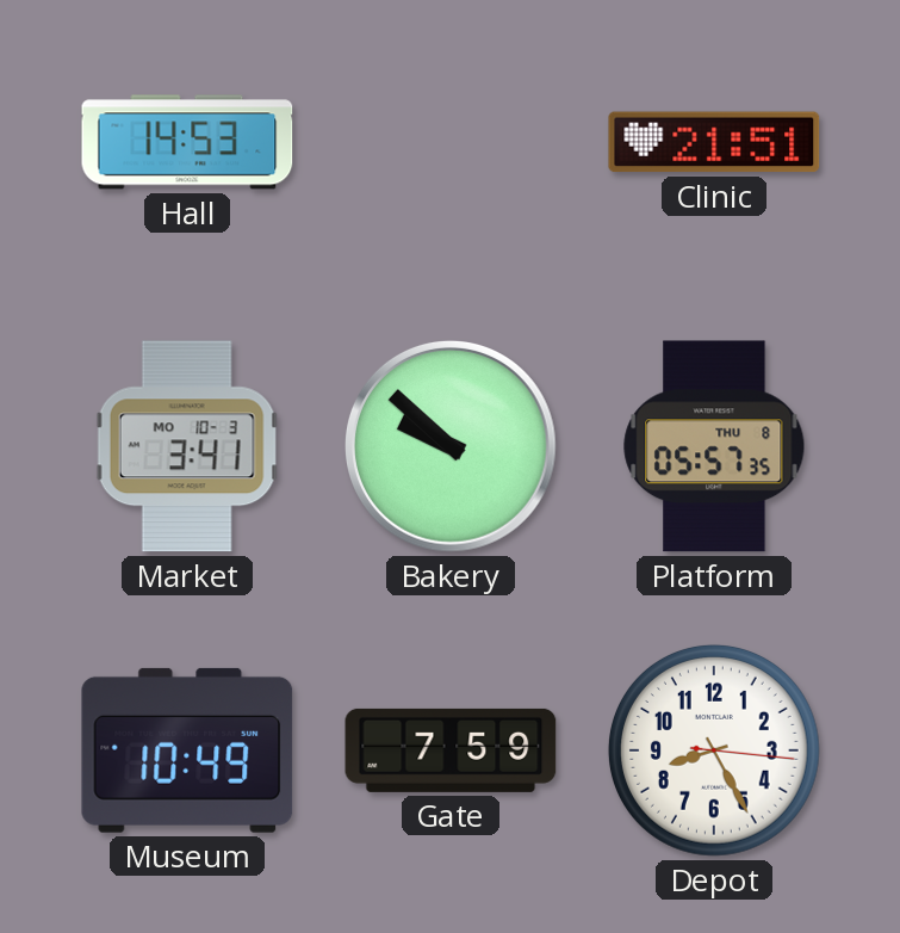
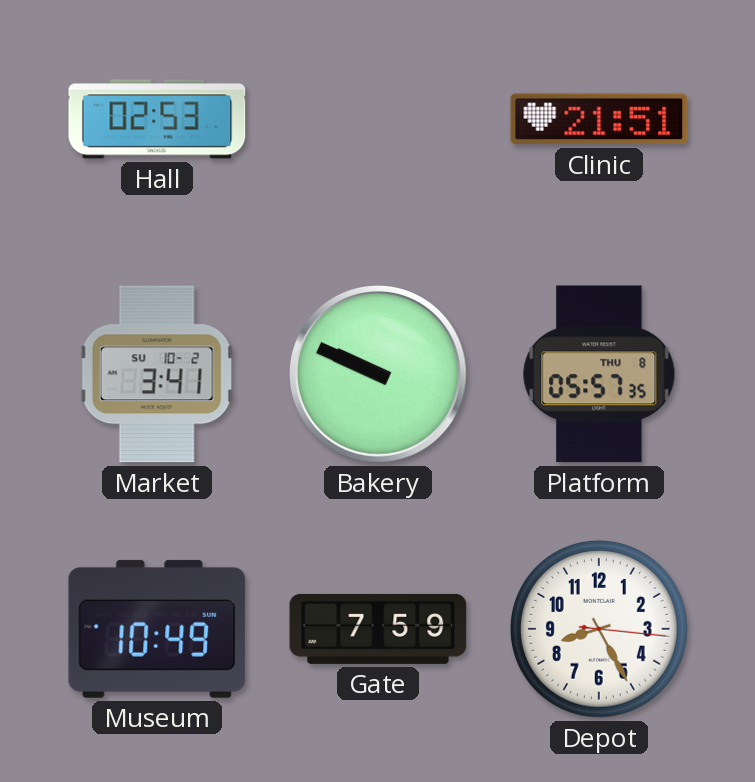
Hall: 14:53 -> 02:53 (157, 119)
Market date: MO 10-3 -> SU 10-2 (157, 374)
Bakery: 9:52 -> 9:49 (379, 375)
